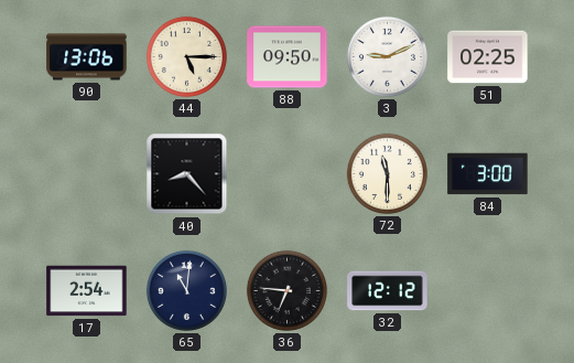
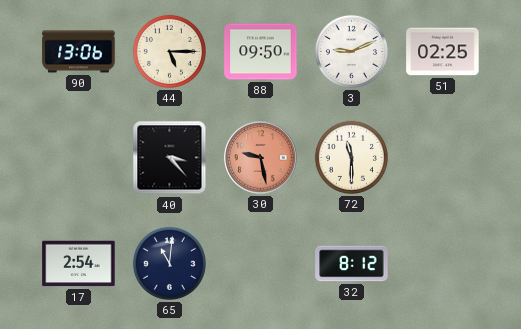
40: 8:23 -> 3:23 (170, 158)
30: none -> 9:28 (261, 158)
84: 3:00 -> none (488, 174)
36: 6:46 -> none (286, 290)
32: 12:12 -> 8:12 (352, 264)
